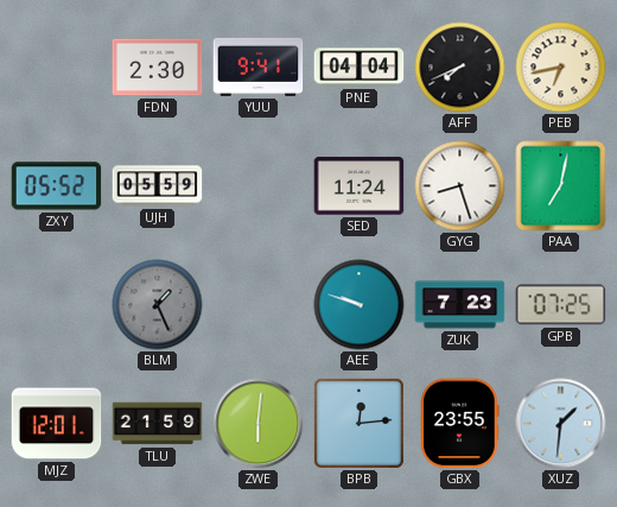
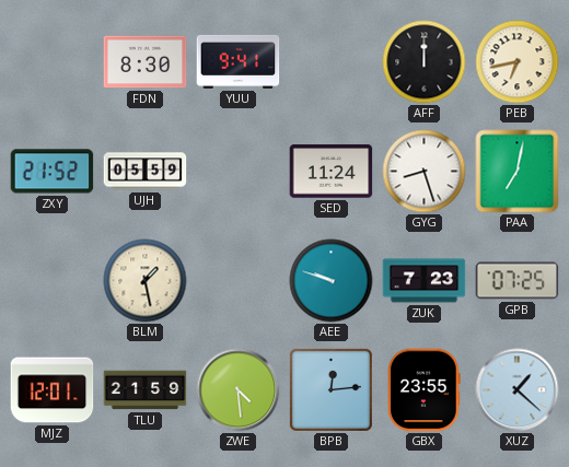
FDN: 2:30 -> 8:30 (146, 62)
PNE: 04:04 -> none (360, 68)
AFF: 7:41 -> 12:00 (425, 62)
ZXY: 05:52 -> 21:52 (53, 172)
BLM: 1:26 -> 1:28 (146, 281)
BLM dial: grey -> cream (146, 281)
ZWE: 6:01 -> 4:29 (239, 390)
XUZ: 1:31 -> 1:22 (518, 390)
